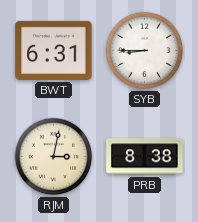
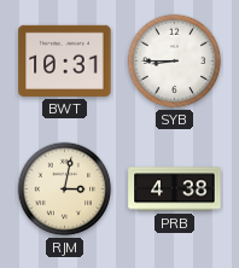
BWT: 6:31 -> 10:31 (65, 60)
PRB: 8:38 -> 4:38 (175, 190)
